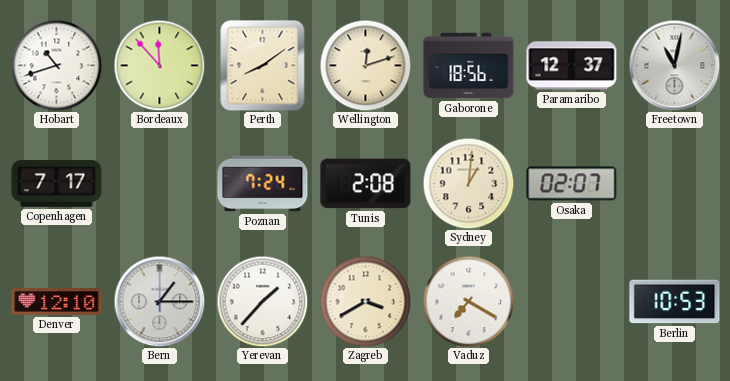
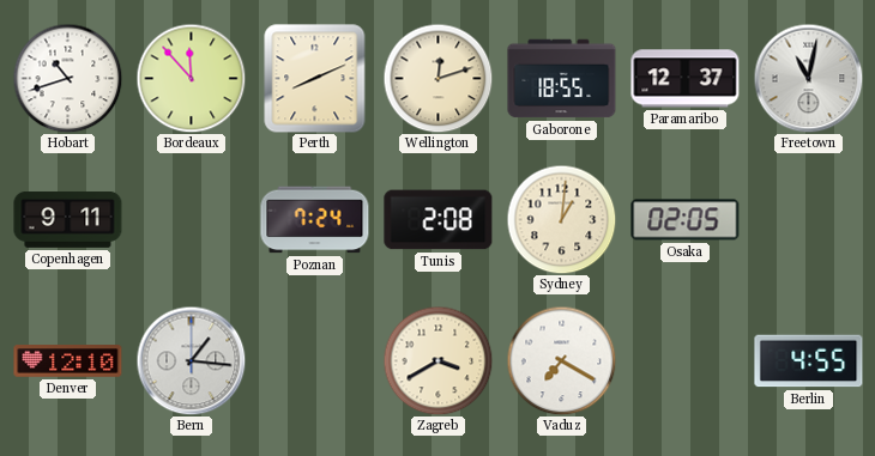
Perth: 8:09 -> 8:11 (315, 79)
Gaborone: 18:56 -> 18:55 (562, 79)
Copenhagen: 7:17 -> 9:11 (68, 220)
Osaka: 02:07 -> 02:05 (686, 220)
Bern: 1:15 -> 1:16 (191, 360)
Yerevan: 1:37 -> none (262, 301)
Berlin: 10:53 -> 4:55 (809, 361)
